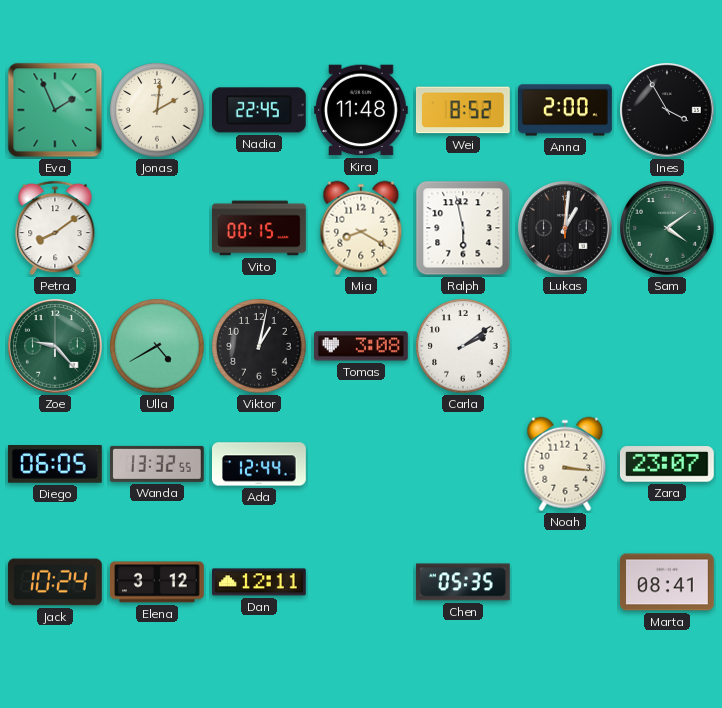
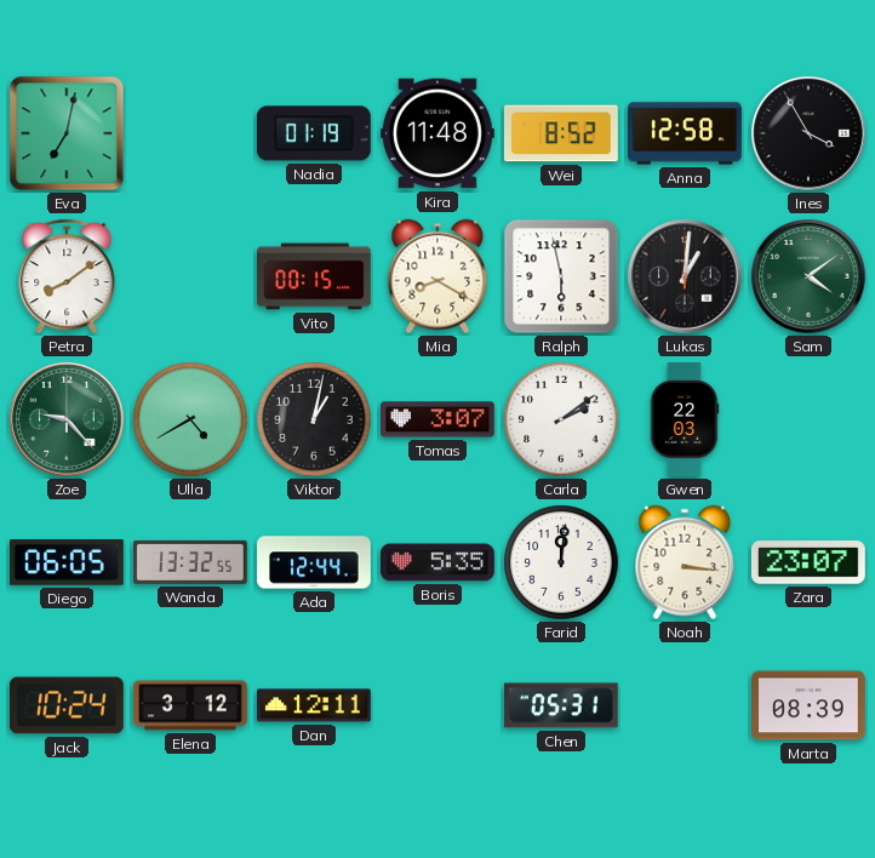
Eva: 1:56 -> 7:02 (67, 133)
Jonas: 2:01 -> none (157, 110)
Nadia: 22:45 -> 01:19 (314, 133)
Anna: 2:00 -> 12:58 (685, 133)
Tomas: 3:08 -> 3:07 (439, 419)
Gwen: none -> 22:03 (685, 419)
Boris: none -> 5:35 (439, 562)
Farid: none -> 12:01 (561, 562)
Chen: 05:35 -> 05:31 (561, 705)
Marta: 08:41 -> 08:39 (810, 705)
